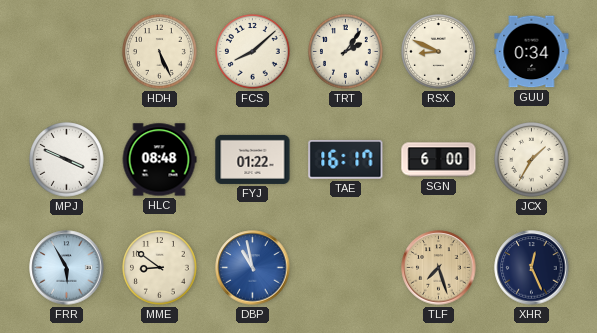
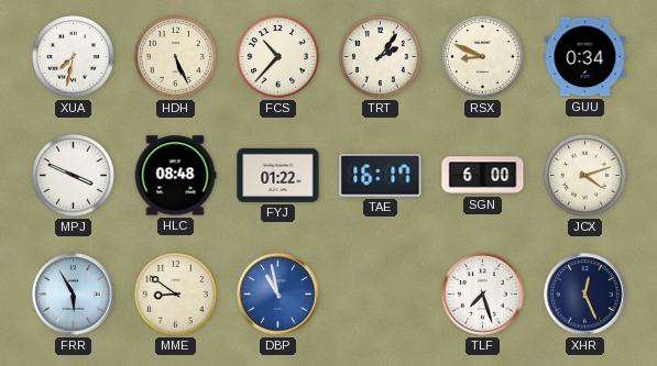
XUA: none -> 7:32 (74, 57)
FCS: 8:08 -> 10:37 (278, 57)
JCX: 1:35 -> 4:12 (585, 176)
TLF dial: champagne -> white (483, 295)
